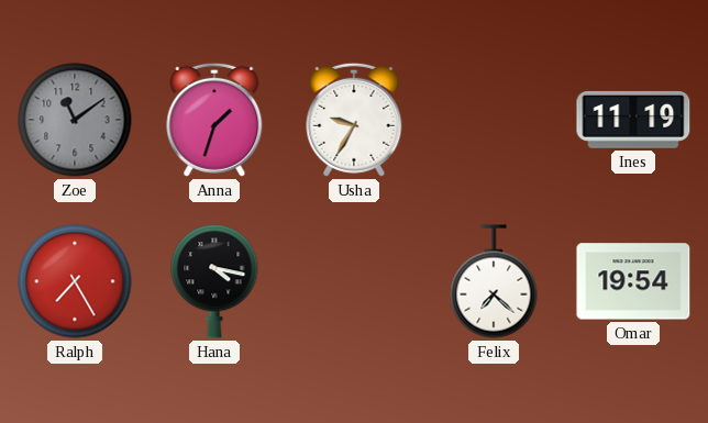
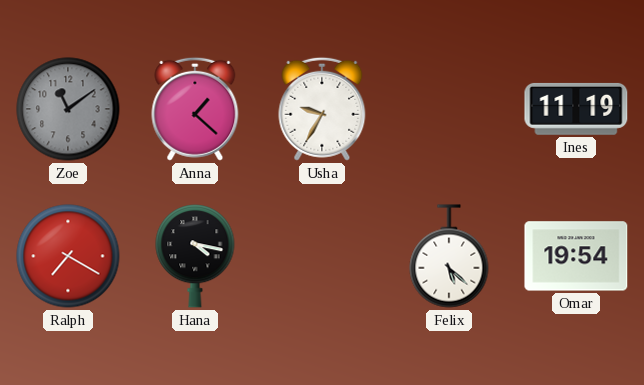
Anna: 1:33 -> 1:22 (195, 109)
Ralph: 7:25 -> 7:20 (68, 256)
Felix: 7:22 -> 5:22 (449, 256)
